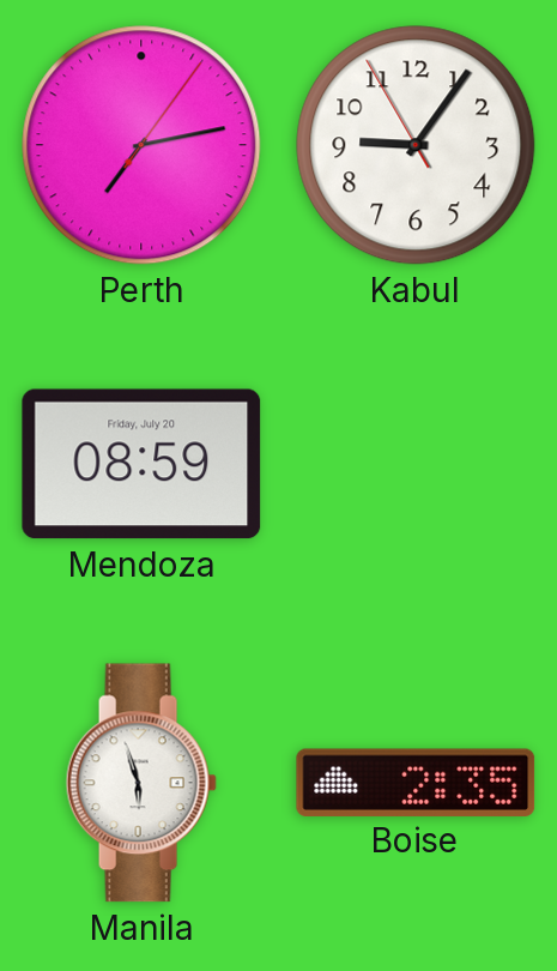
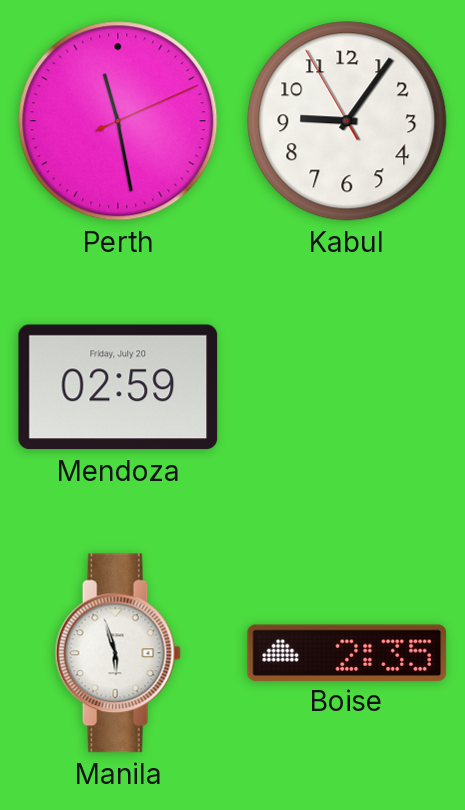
Perth: 7:13 -> 11:28 (118, 121)
Mendoza: 08:59 -> 02:59 (118, 387)
